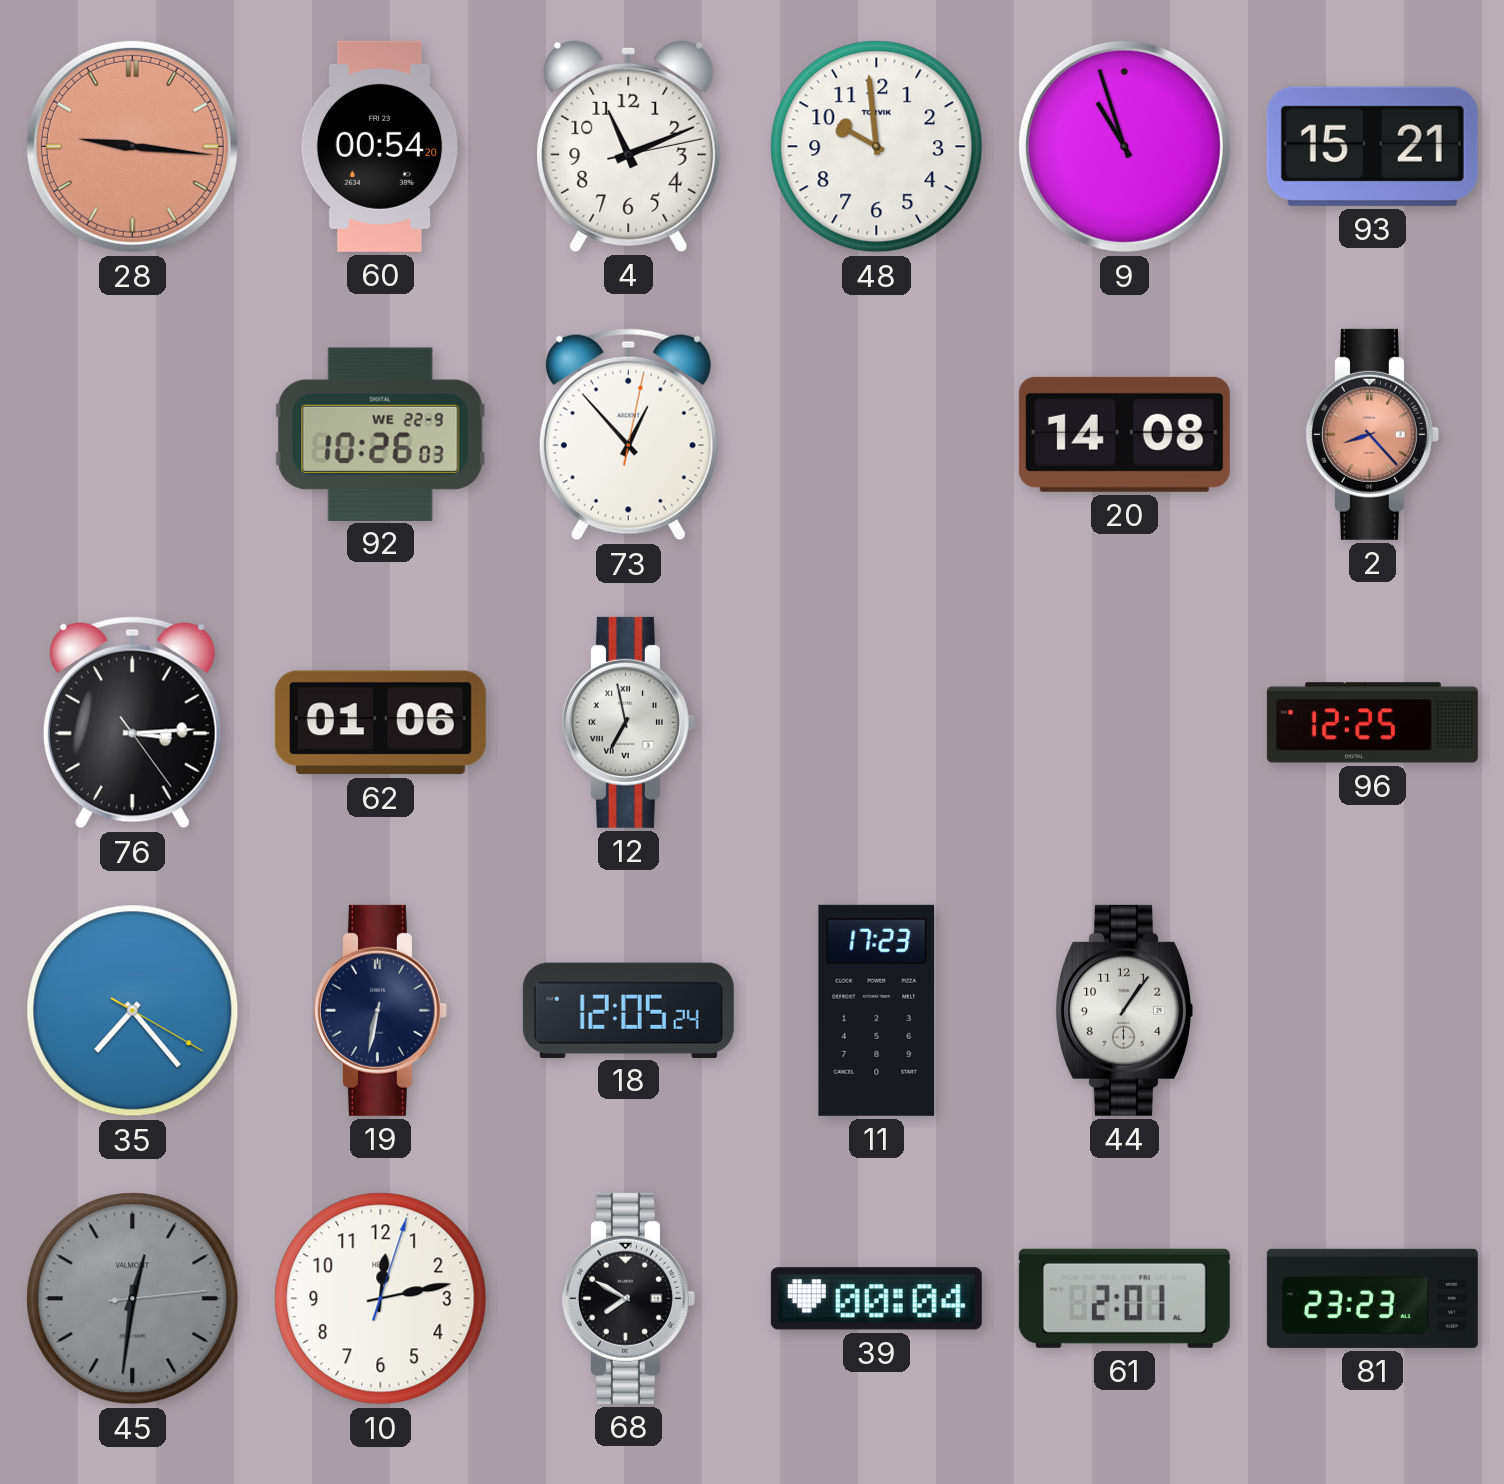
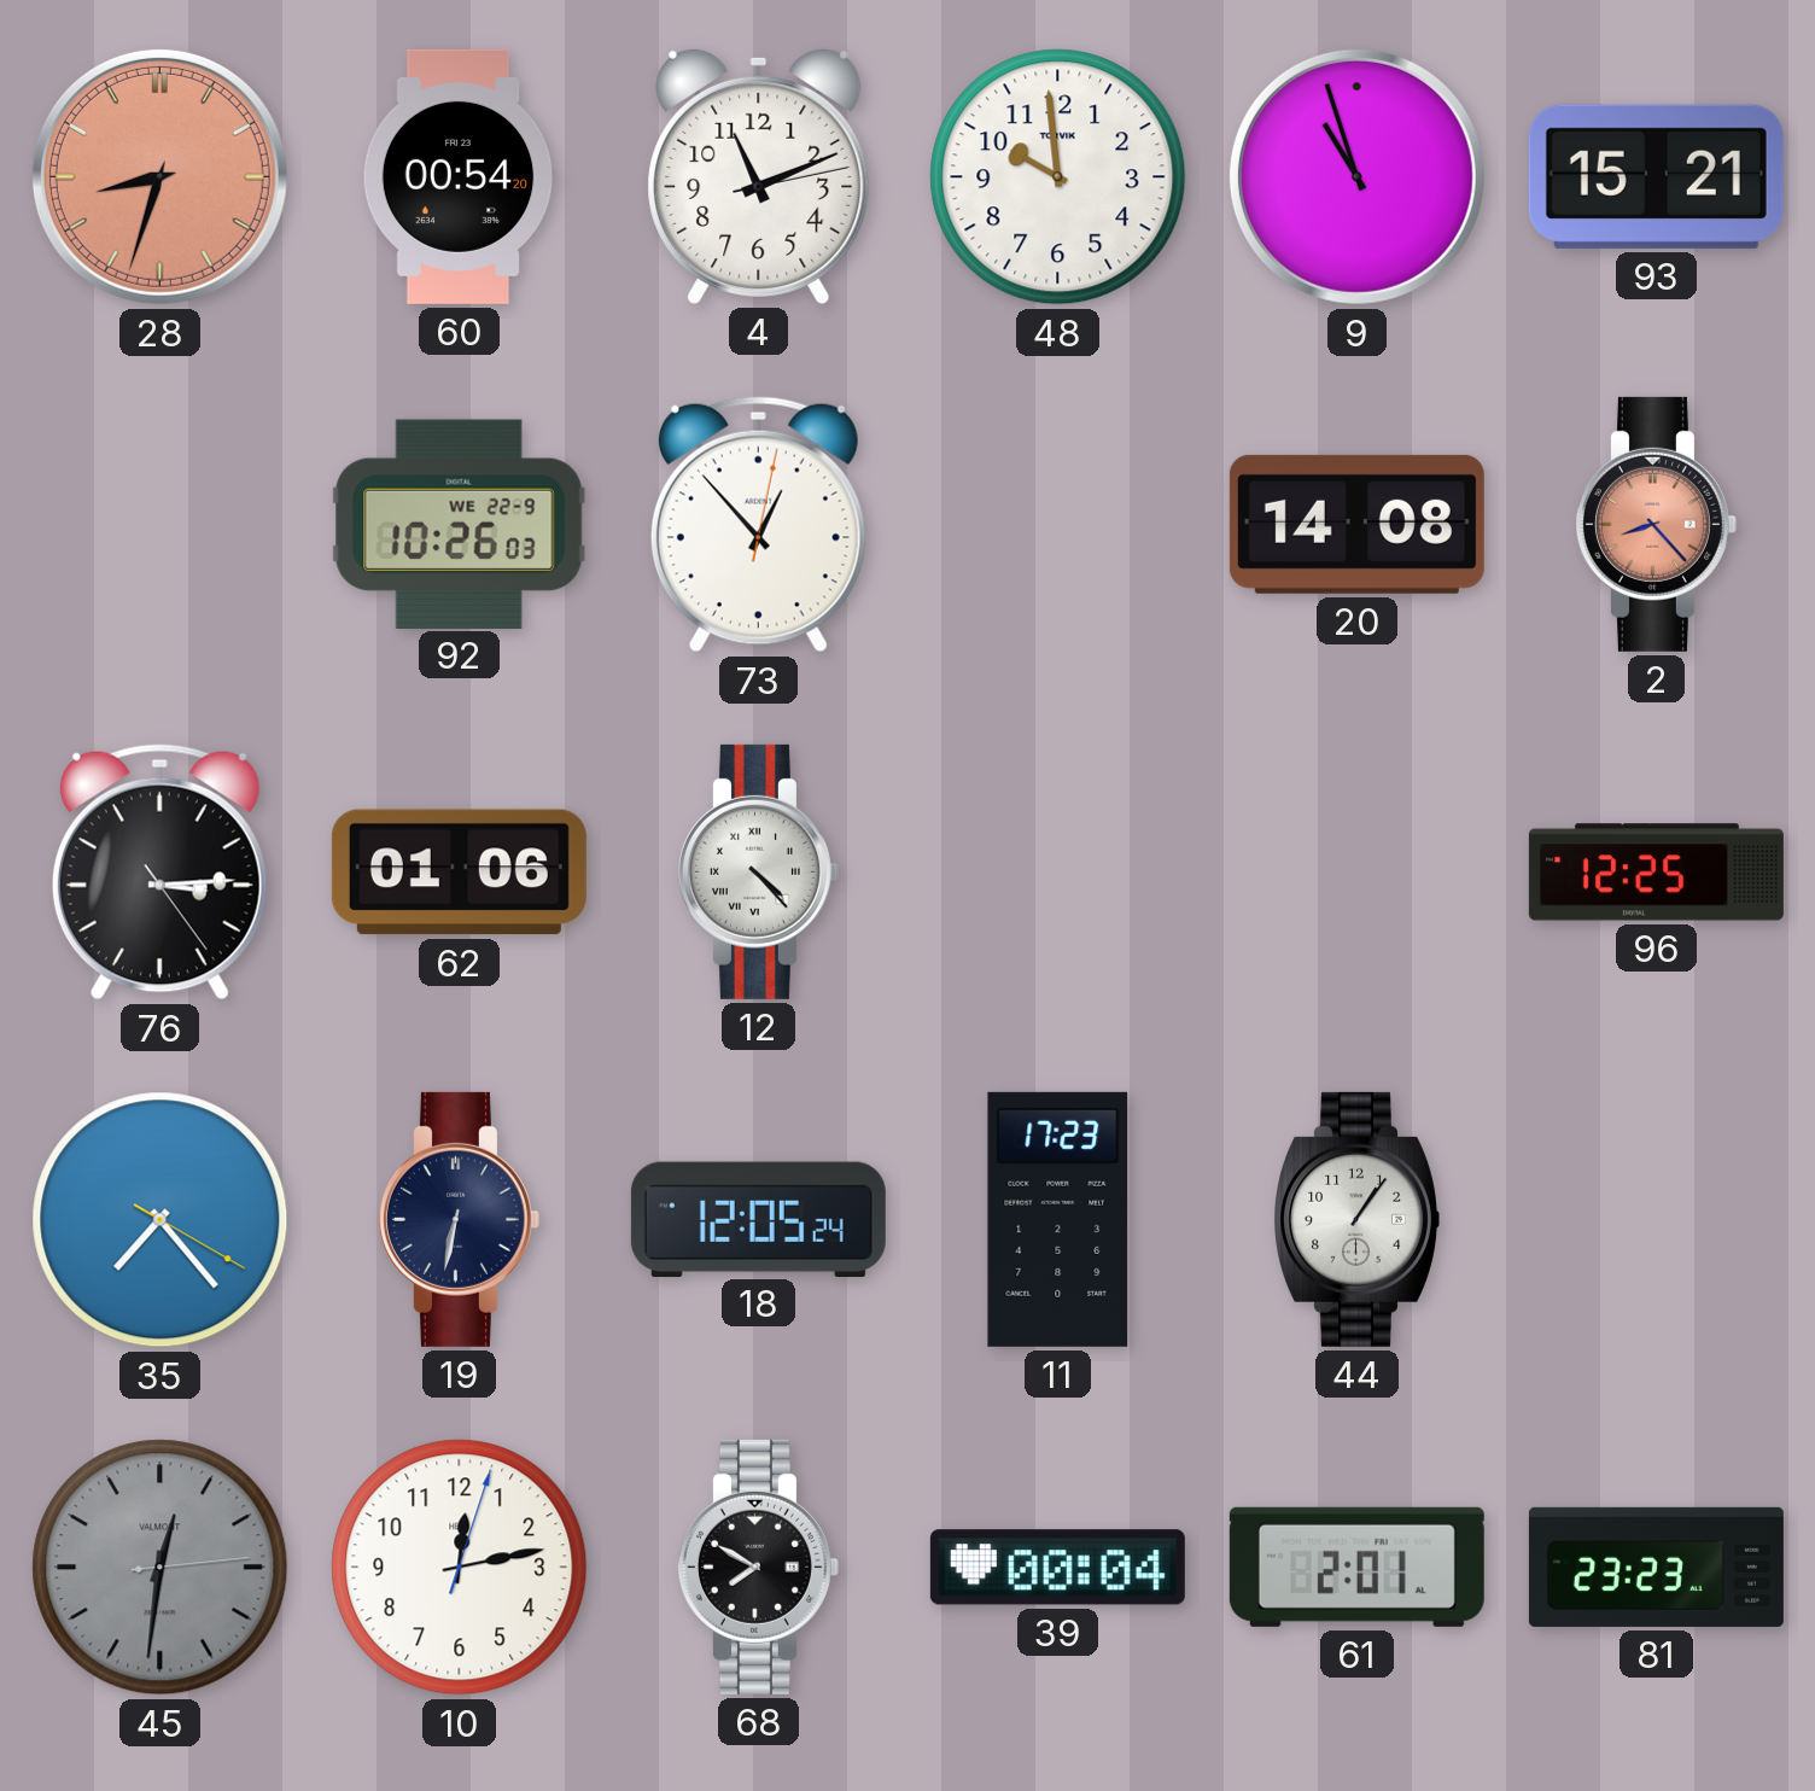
28: 9:16 -> 8:33 (159, 176)
12: 6:58 -> 4:23 (758, 871)
